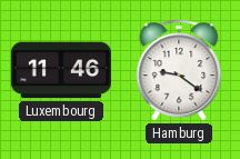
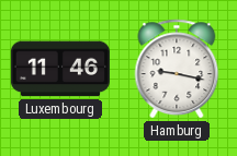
Hamburg: 9:21 -> 9:17 (177, 69)
